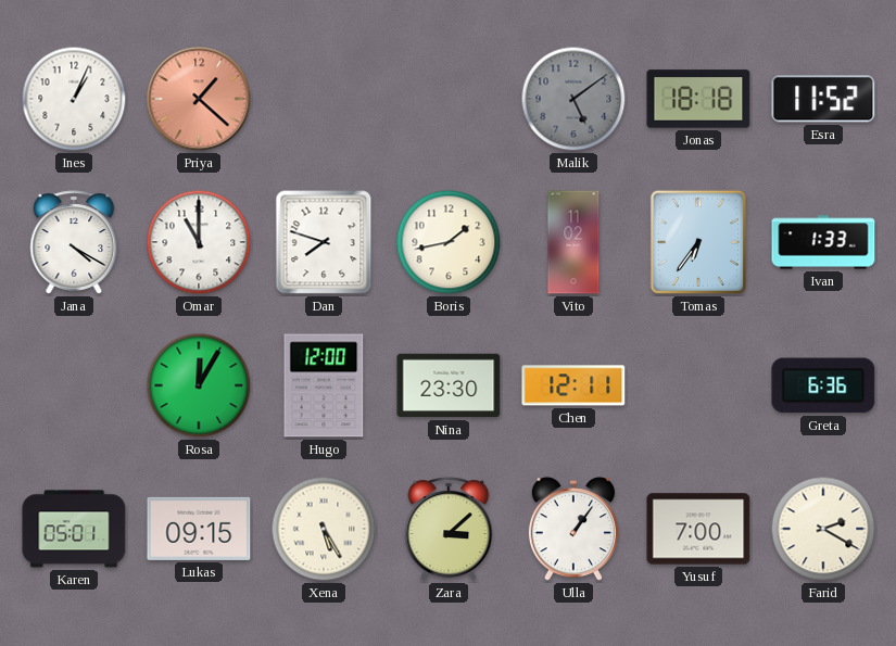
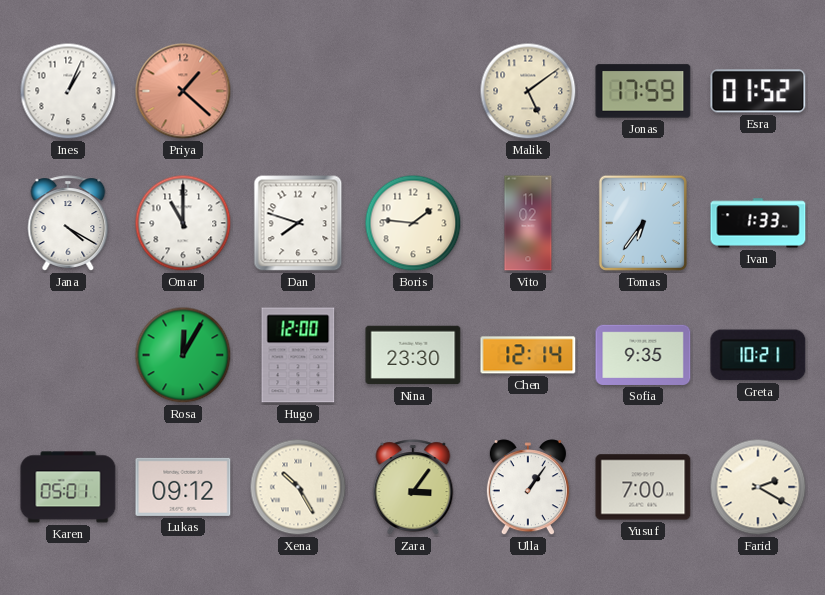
Malik dial: grey -> cream (528, 91)
Jonas: 18:18 -> 17:59 (643, 91)
Esra: 11:52 -> 01:52 (758, 91)
Boris: 1:43 -> 1:46 (413, 223)
Chen: 12:11 -> 12:14 (528, 355)
Sofia: none -> 9:35 (643, 355)
Greta: 6:36 -> 10:21 (758, 355)
Lukas: 09:15 -> 09:12 (183, 487)
Xena: 5:25 -> 10:25 (298, 487)
Zara: 3:08 -> 3:06 (413, 487)
